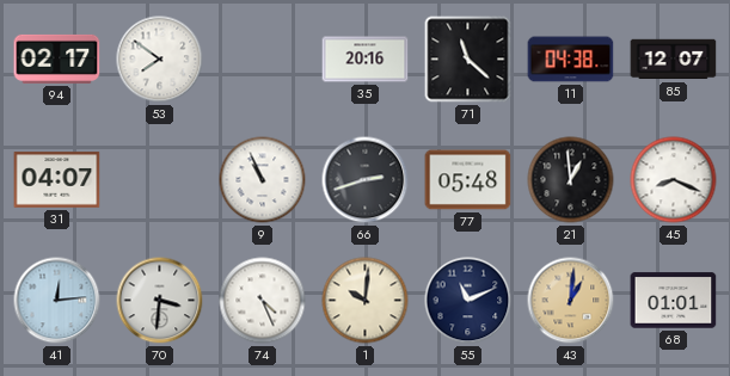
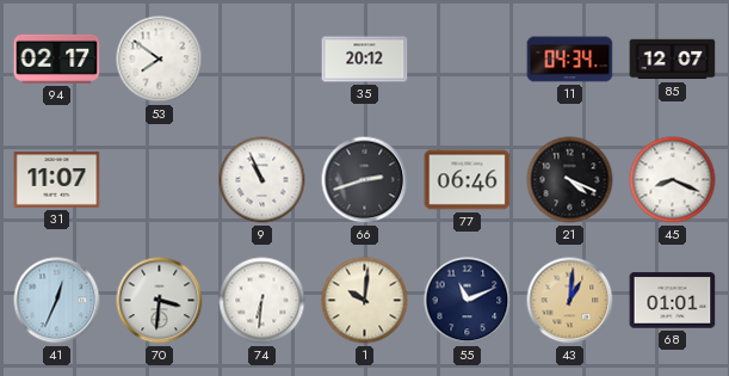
35: 20:16 -> 20:12 (365, 60)
71: 11:22 -> none (468, 60)
11: 04:38 -> 04:34 (570, 60)
31: 04:07 -> 11:07 (57, 180)
77: 05:48 -> 06:46 (468, 180)
21: 12:59 -> 4:19 (570, 180)
41: 12:14 -> 12:34 (57, 301)
74: 4:26 -> 6:31 (262, 301)
